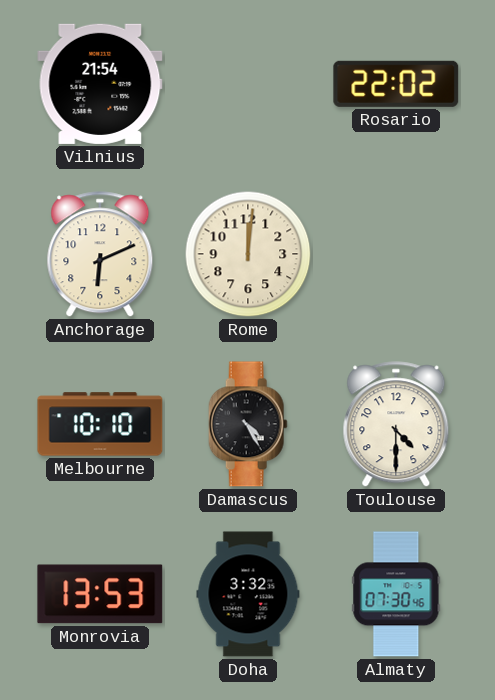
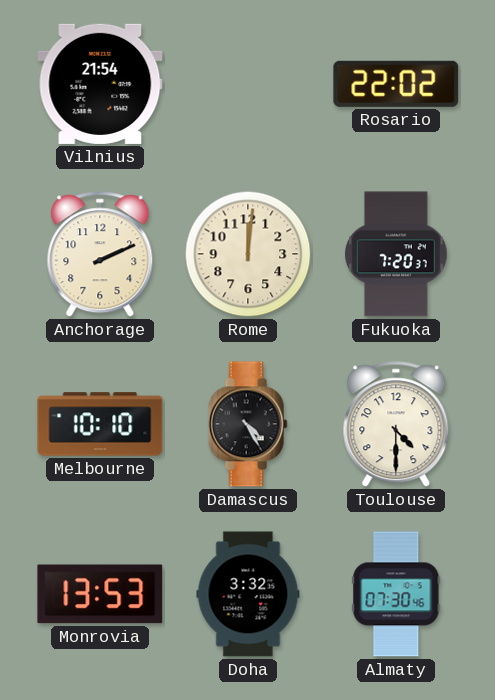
Anchorage: 6:11 -> 2:11 (100, 255)
Fukuoka: none -> 7:20 (397, 254)
